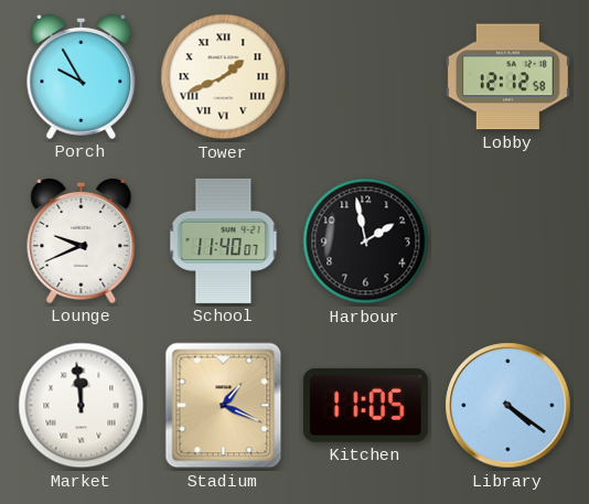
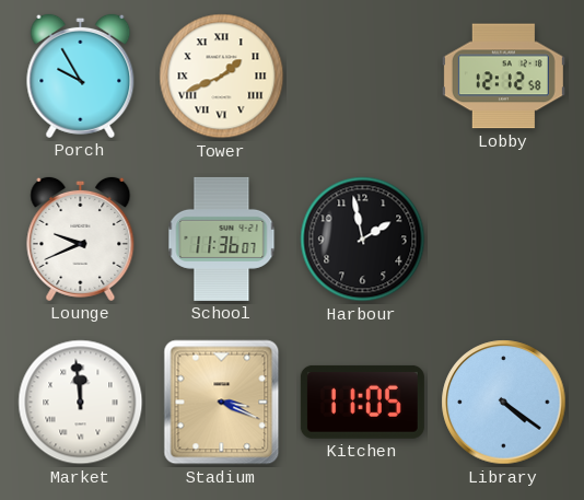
School: 11:40 -> 11:36 (222, 239)
Stadium: 1:19 -> 3:19 (222, 403)
